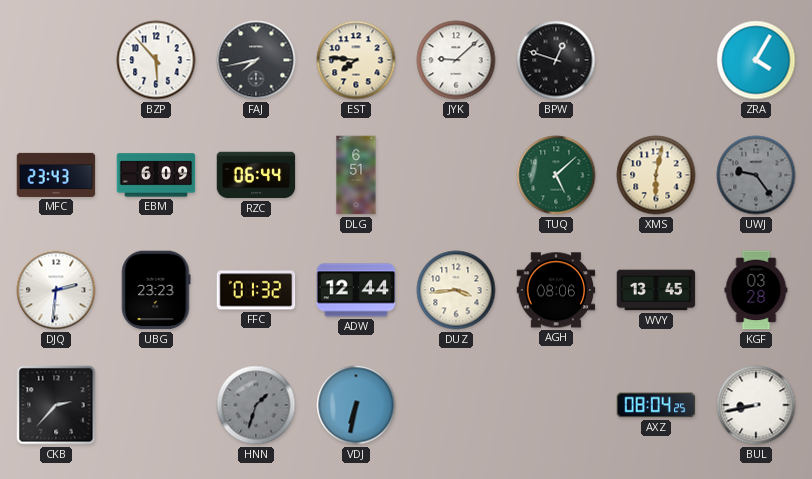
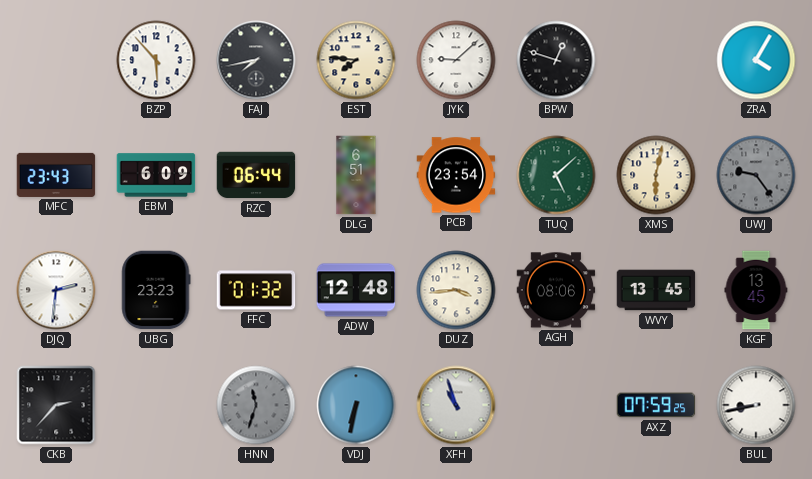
PCB: none -> 23:54 (456, 175)
ADW: 12:44 -> 12:48 (356, 290)
KGF: 03:28 -> 13:45 (756, 290)
HNN: 1:33 -> 11:33 (256, 405)
XFH: none -> 10:57 (456, 405)
AXZ: 08:04 -> 07:59 (656, 405)
